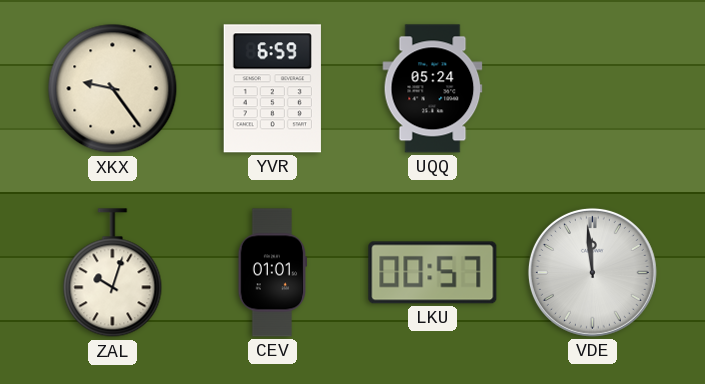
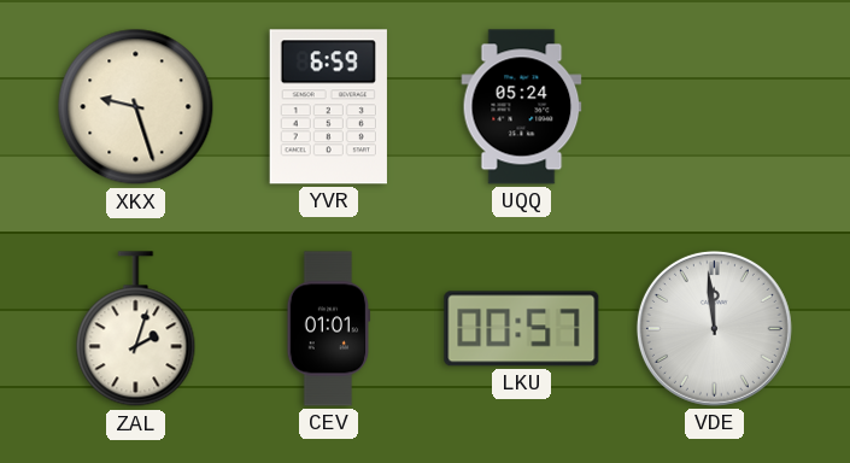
XKX: 9:24 -> 9:27 (136, 107)
ZAL: 10:03 -> 2:03 (136, 329)
